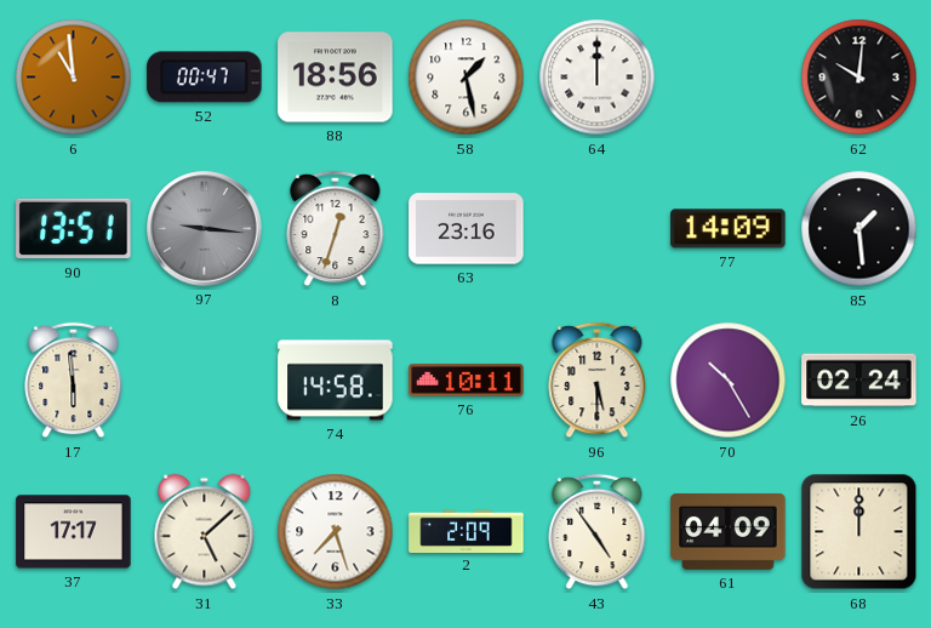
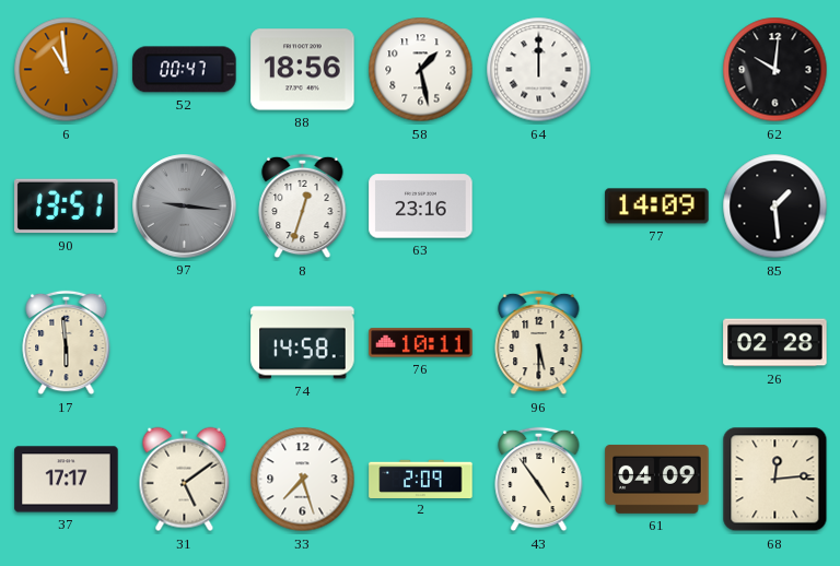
70: 10:25 -> none (729, 381)
26: 02:24 -> 02:28 (775, 343)
31: 5:08 -> 5:09 (185, 480)
68: 12:00 -> 12:14 (775, 480)
